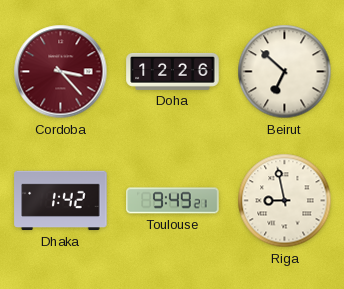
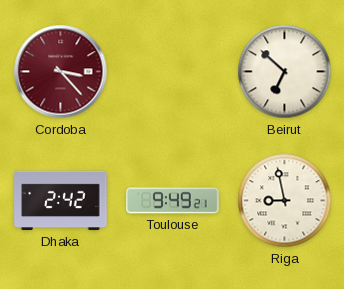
Doha: 12:26 -> none (173, 71)
Dhaka: 1:42 -> 2:42 (61, 201)
